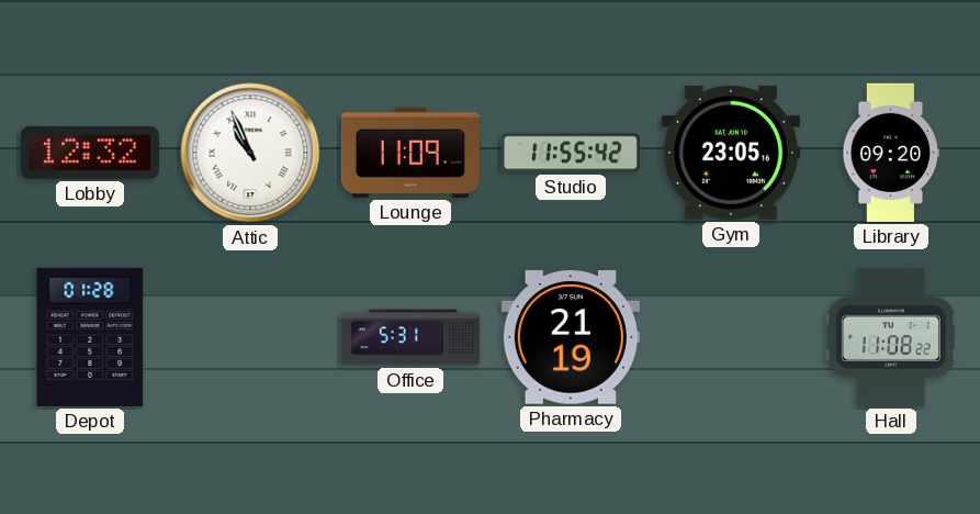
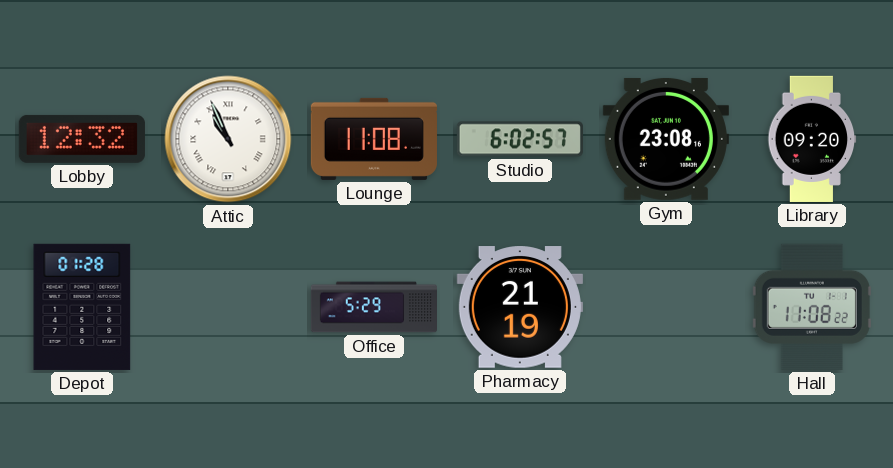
Lounge: 11:09 -> 11:08 (374, 139)
Studio: 11:55 -> 6:02 (520, 139)
Gym: 23:05 -> 23:08 (666, 139)
Office: 5:31 -> 5:29 (373, 307)
